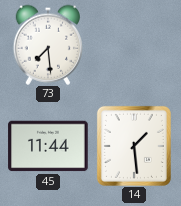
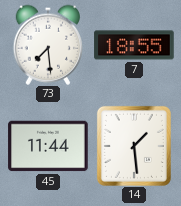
7: none -> 18:55 (134, 45)
